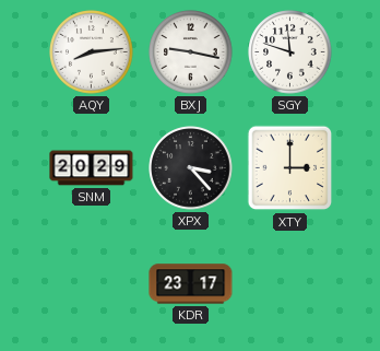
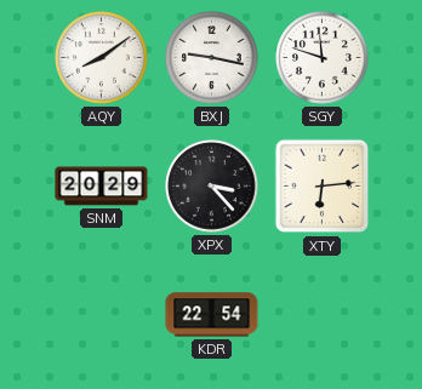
AQY: 8:14 -> 8:09 (102, 58)
XTY: 3:00 -> 6:14 (323, 187)
KDR: 23:17 -> 22:54 (212, 315)
